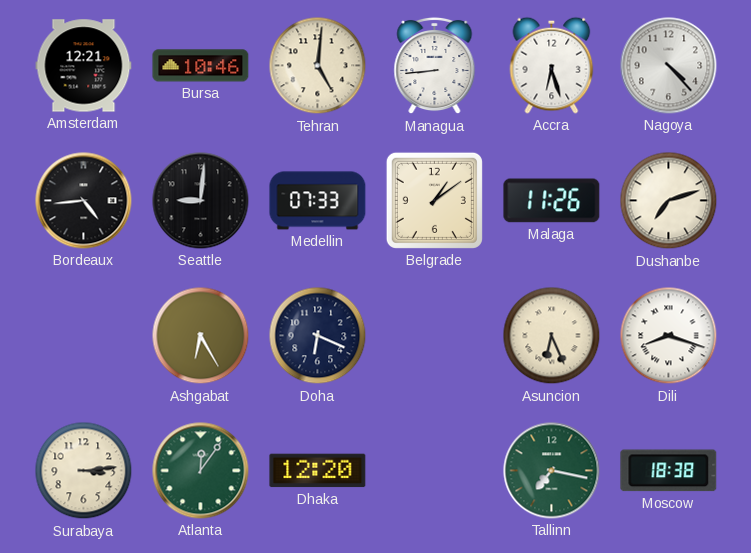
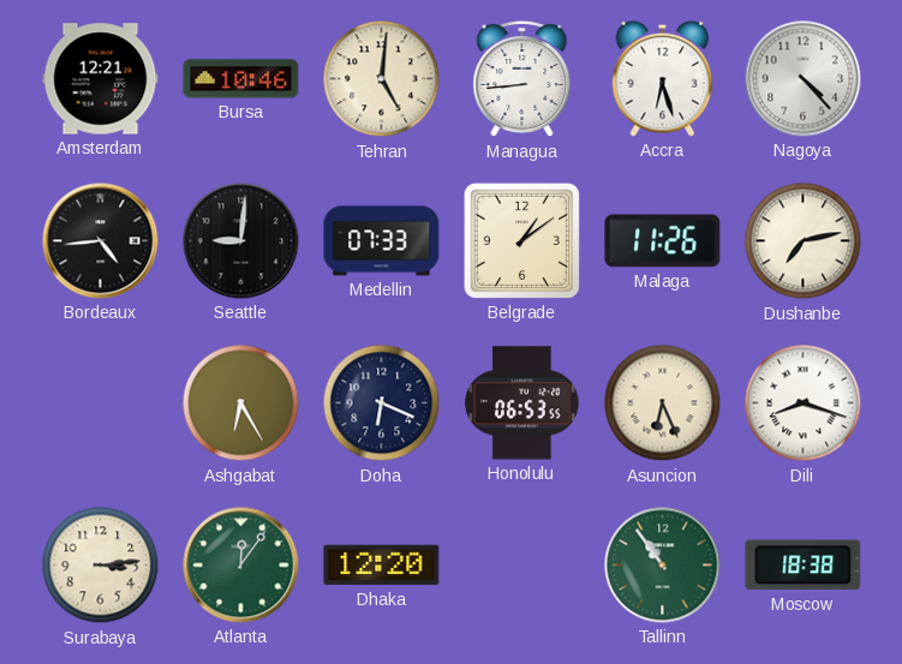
Dushanbe: 7:12 -> 7:13 (804, 241)
Honolulu: none -> 06:53 (522, 403)
Tallinn: 7:17 -> 10:54 (663, 566)
